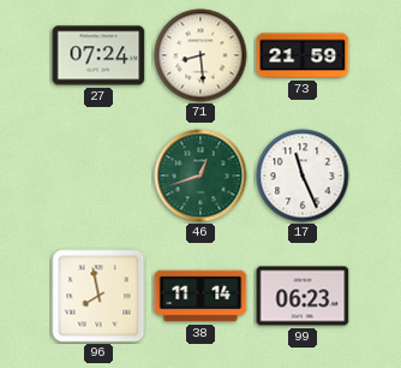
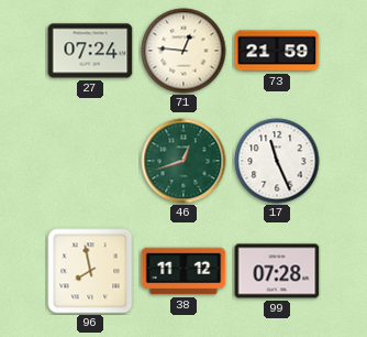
71: 8:29 -> 12:46 (183, 51)
38: 11:14 -> 11:12 (183, 271)
99: 06:23 -> 07:28 (277, 271)
